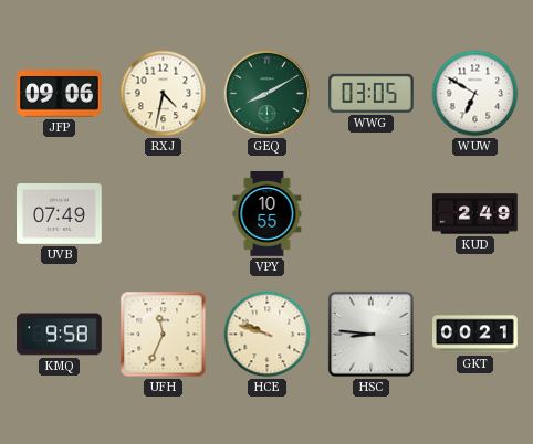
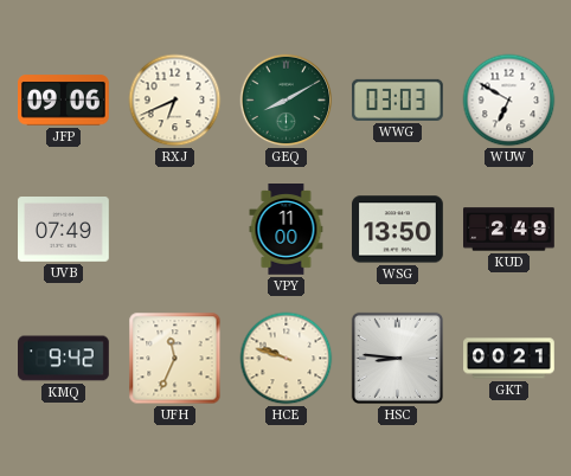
RXJ: 4:32 -> 6:41 (175, 101)
WWG: 03:05 -> 03:03 (398, 99)
VPY: 10:55 -> 11:00 (287, 230)
WSG: none -> 13:50 (398, 230)
KMQ: 9:58 -> 9:42 (64, 359)
